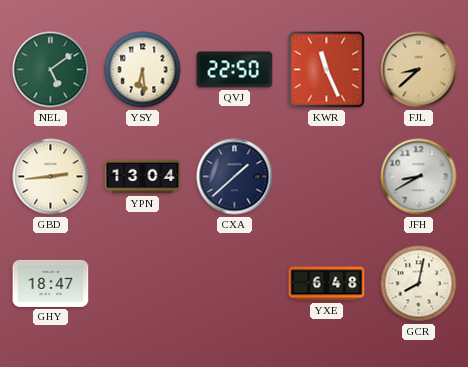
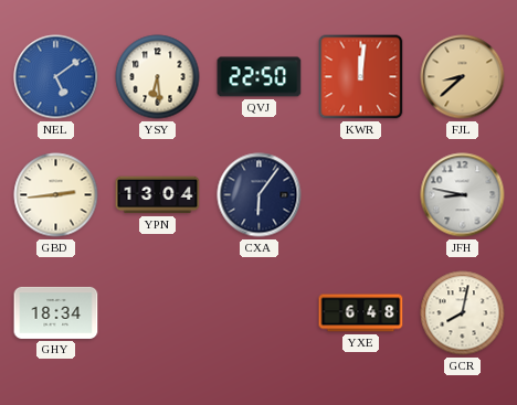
NEL dial: green -> blue (56, 77)
KWR: 11:26 -> 12:01 (361, 77)
CXA: 1:38 -> 6:06 (260, 195)
JFH: 8:40 -> 8:47 (463, 195)
GHY: 18:47 -> 18:34 (56, 312)
